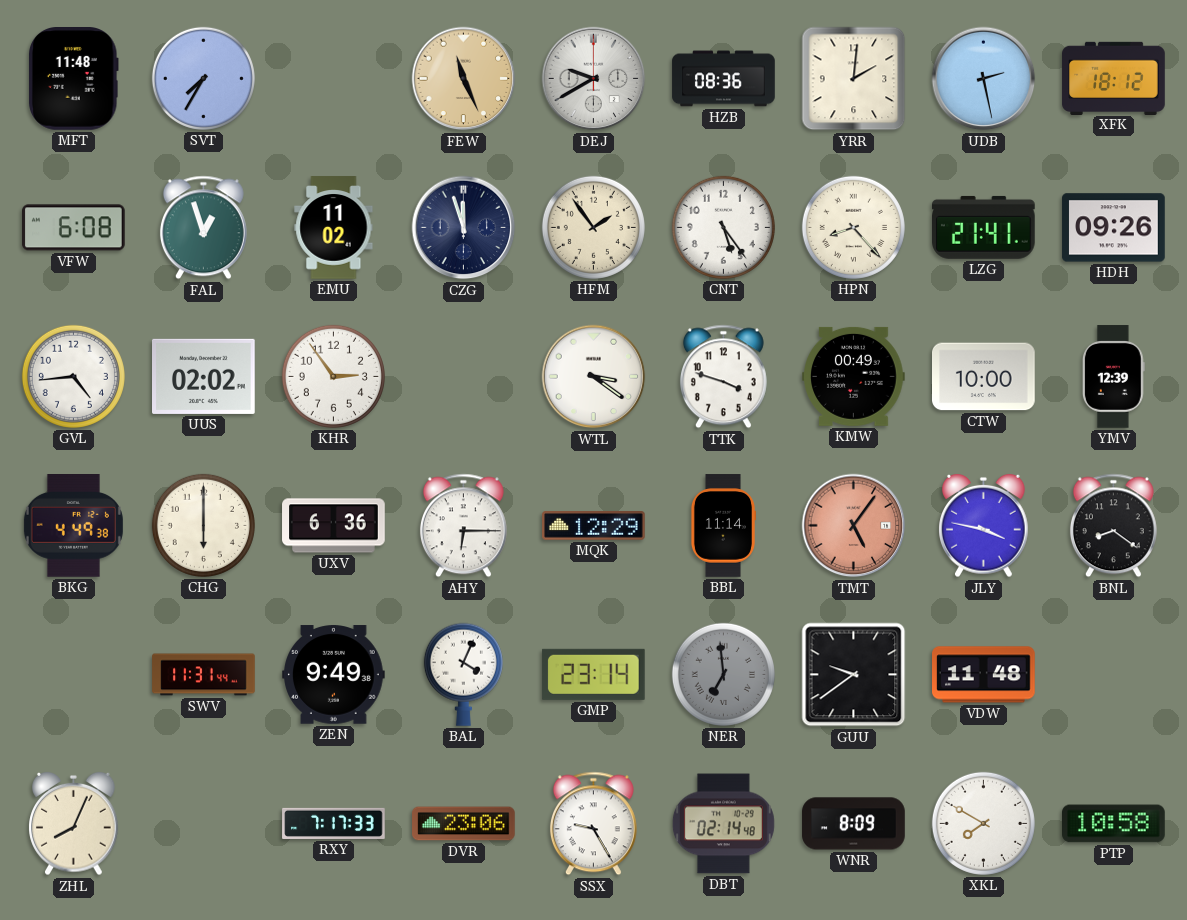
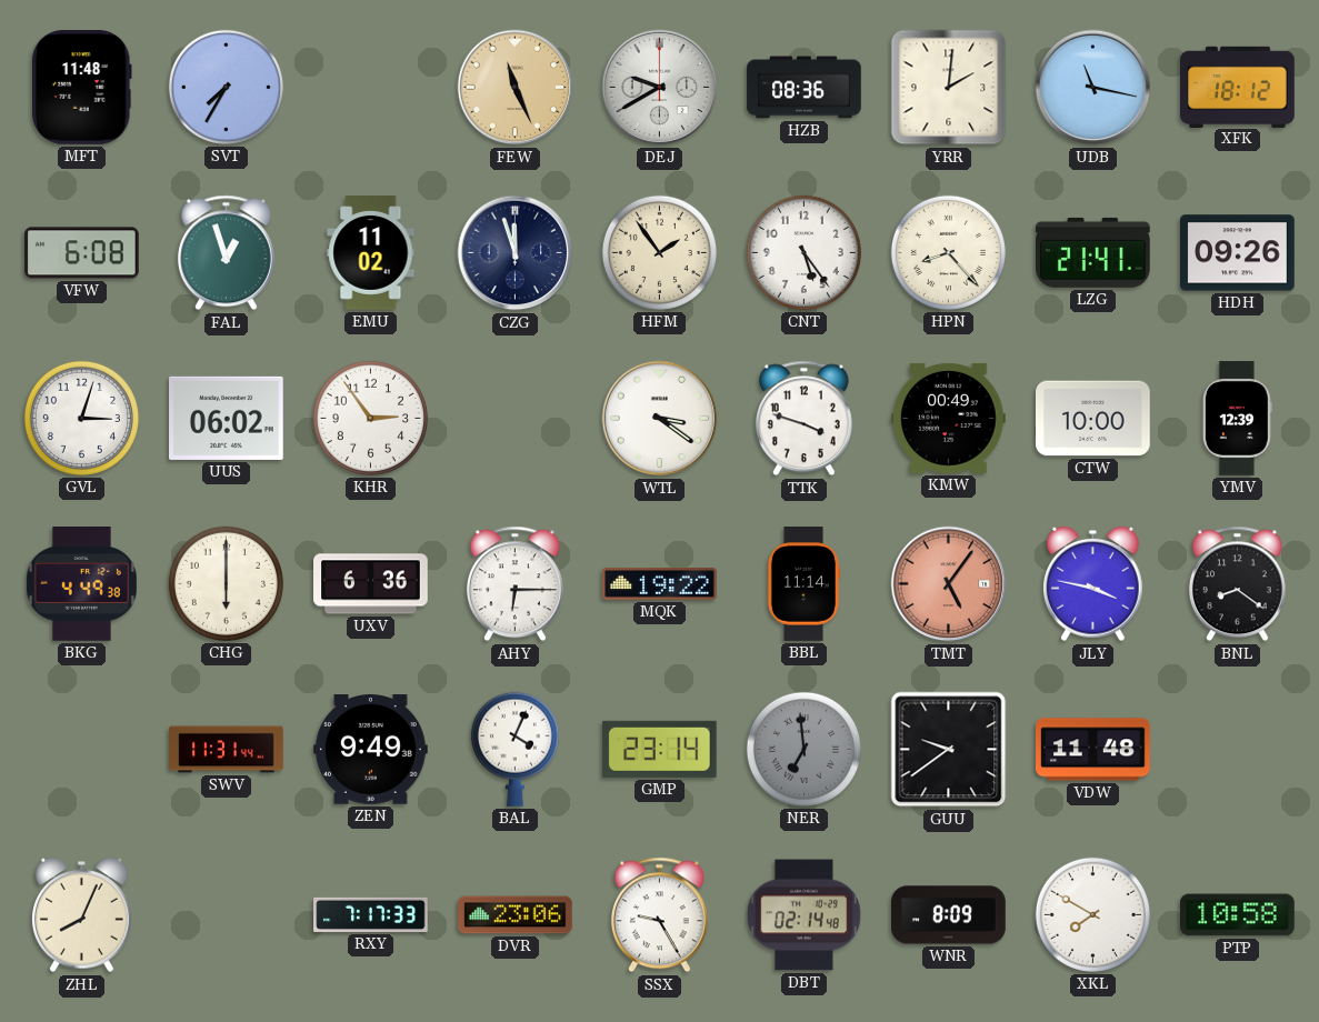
UDB: 2:28 -> 11:17 (1093, 88)
GVL: 4:44 -> 3:03 (81, 418)
UUS: 02:02 -> 06:02 (227, 418)
MQK: 12:29 -> 19:22 (660, 584)
